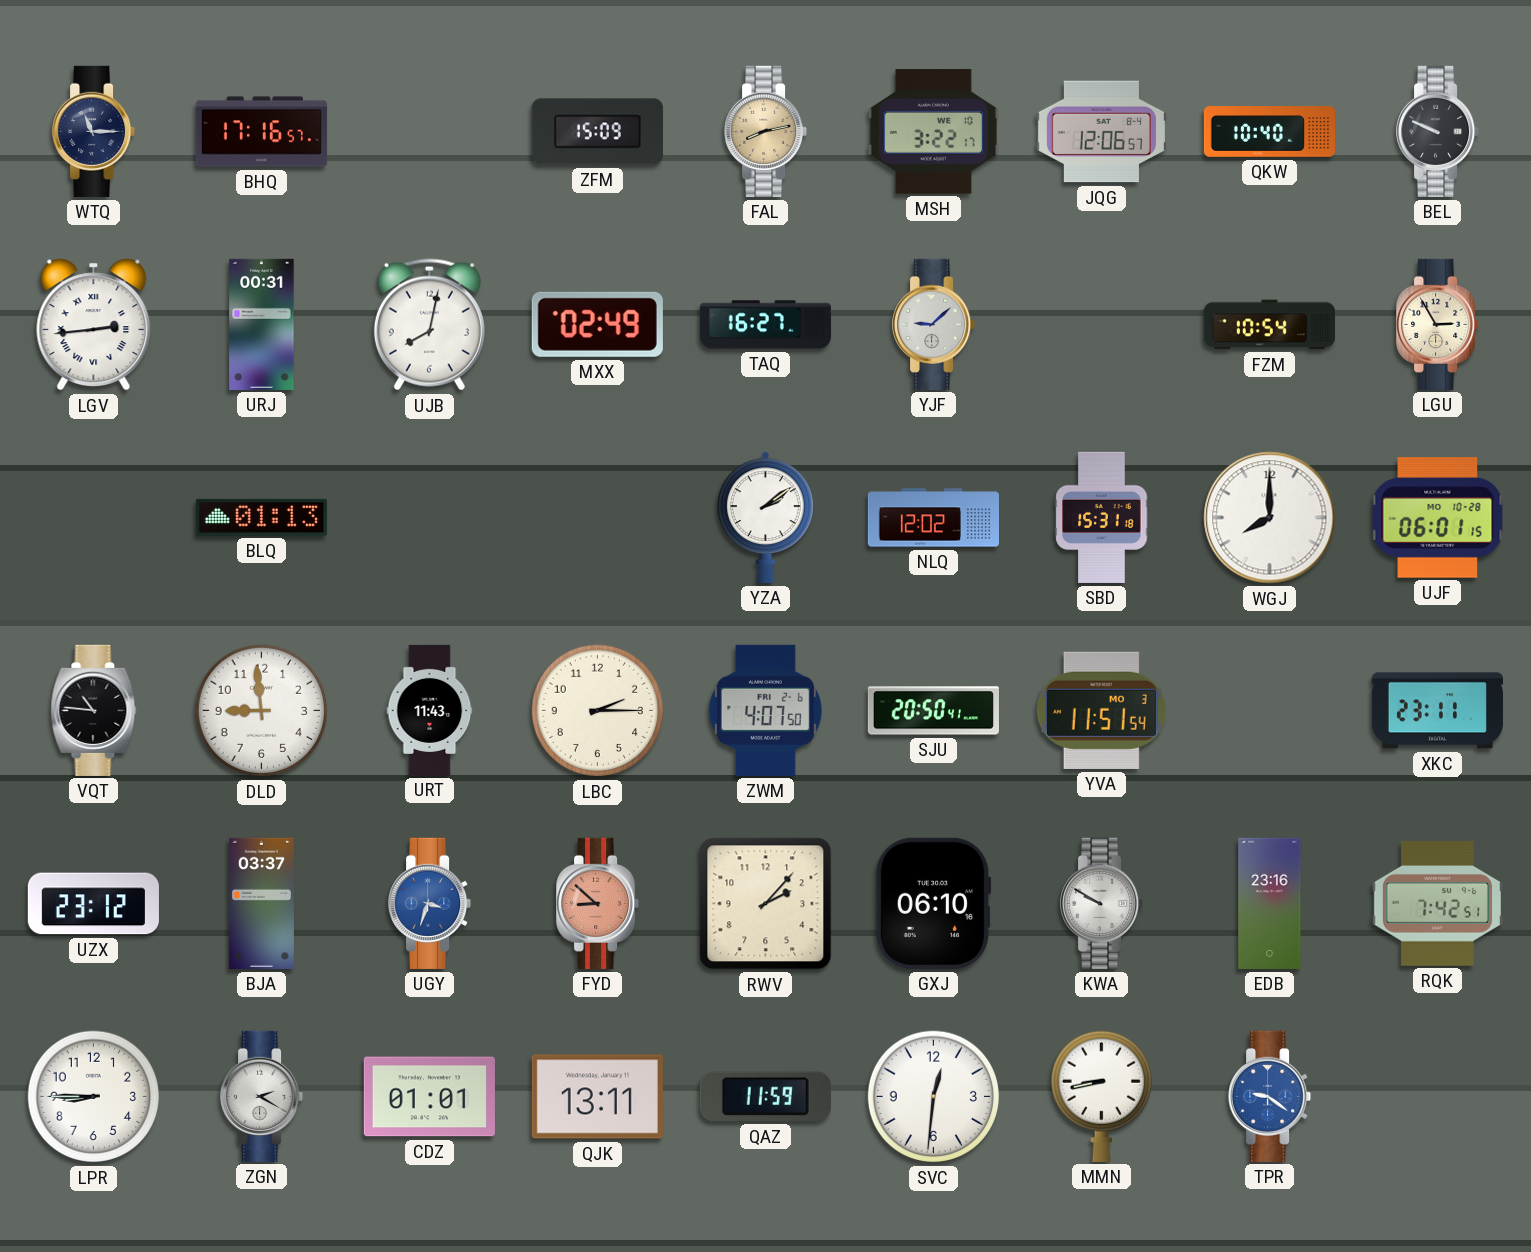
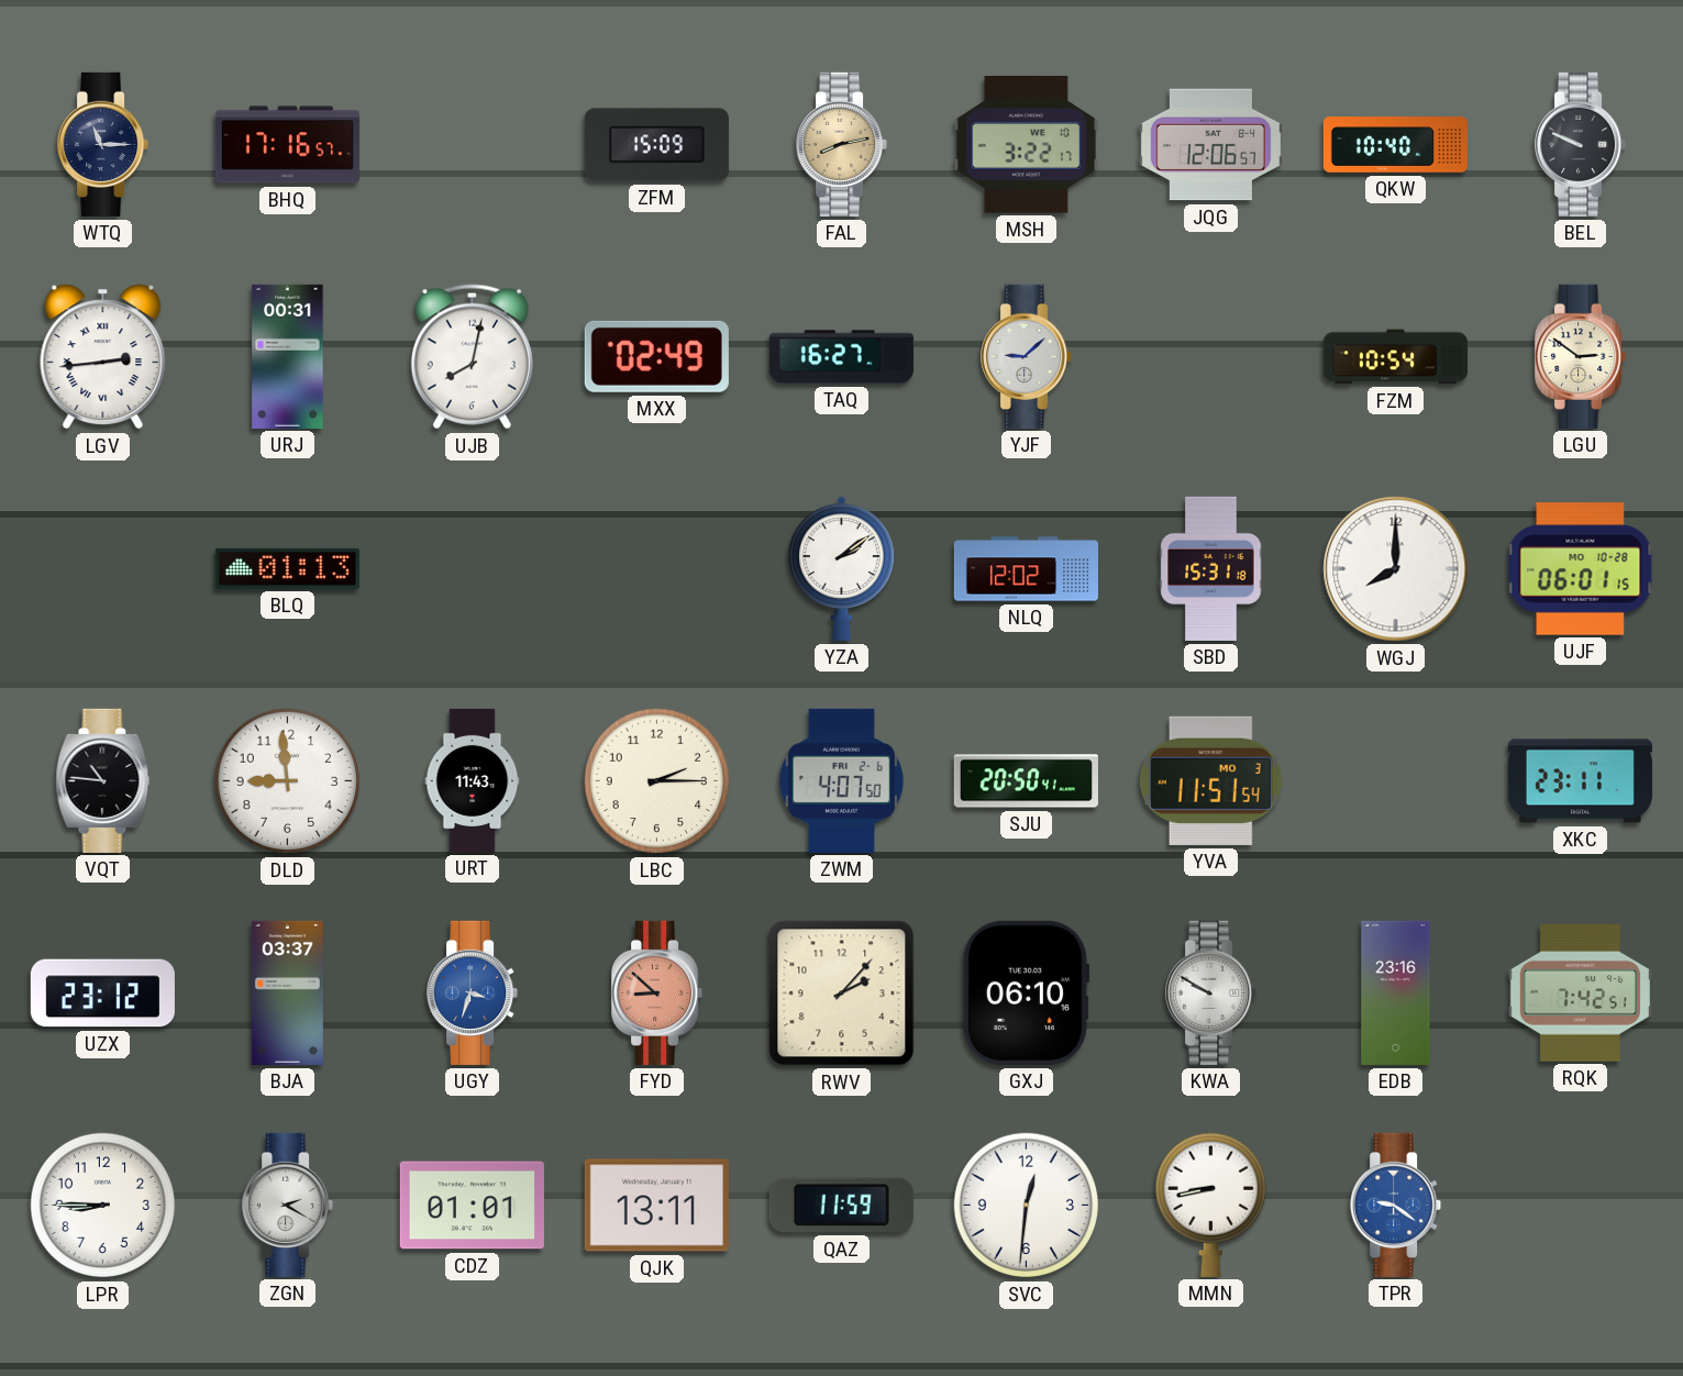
LGU: 2:55 -> 2:51 (1581, 356)
